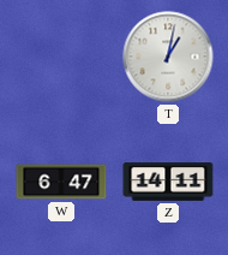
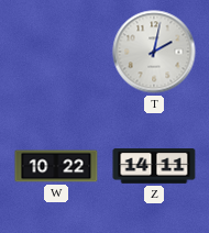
T: 1:02 -> 2:02 (154, 52)
W: 6:47 -> 10:22 (56, 166)
